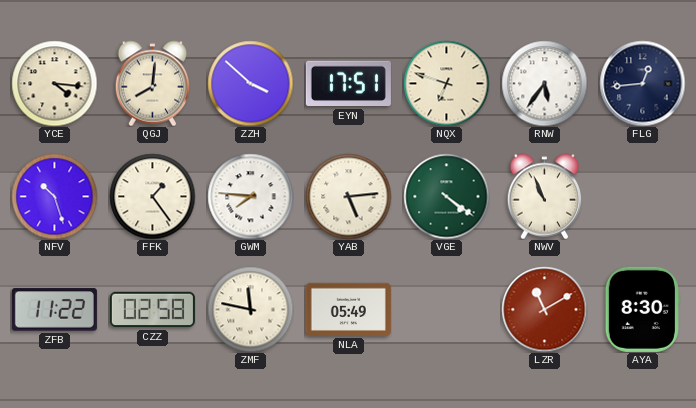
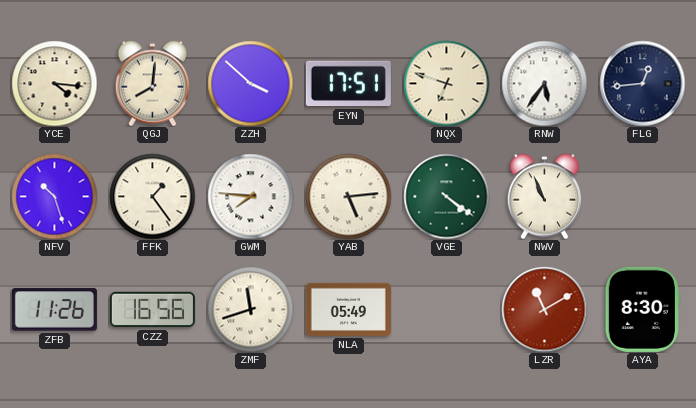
ZFB: 11:22 -> 11:26 (54, 310)
CZZ: 02:58 -> 16:56 (152, 310)
ZMF: 11:47 -> 11:42 (250, 309)
